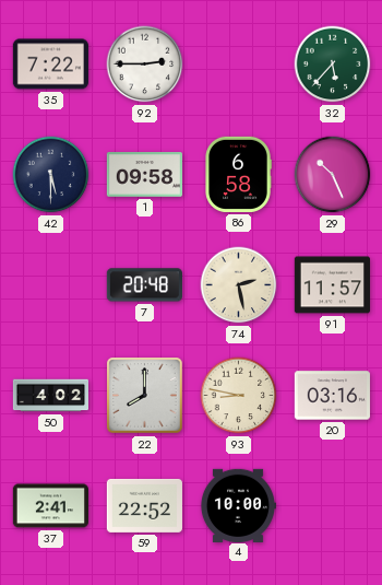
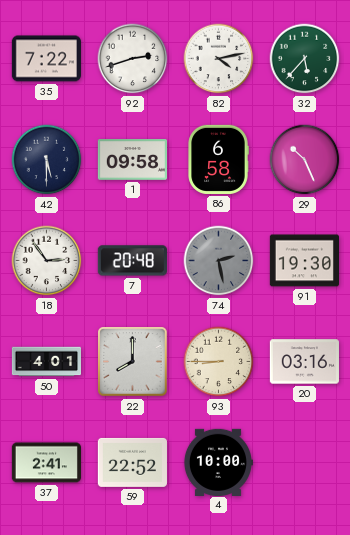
92: 2:45 -> 2:42 (133, 59)
82: none -> 4:13 (219, 59)
18: none -> 2:54 (47, 261)
74 dial: cream -> grey (219, 261)
91: 11:57 -> 19:30 (304, 261)
50: 4:02 -> 4:01 (46, 362)
93: 8:47 -> 8:45 (219, 362)
